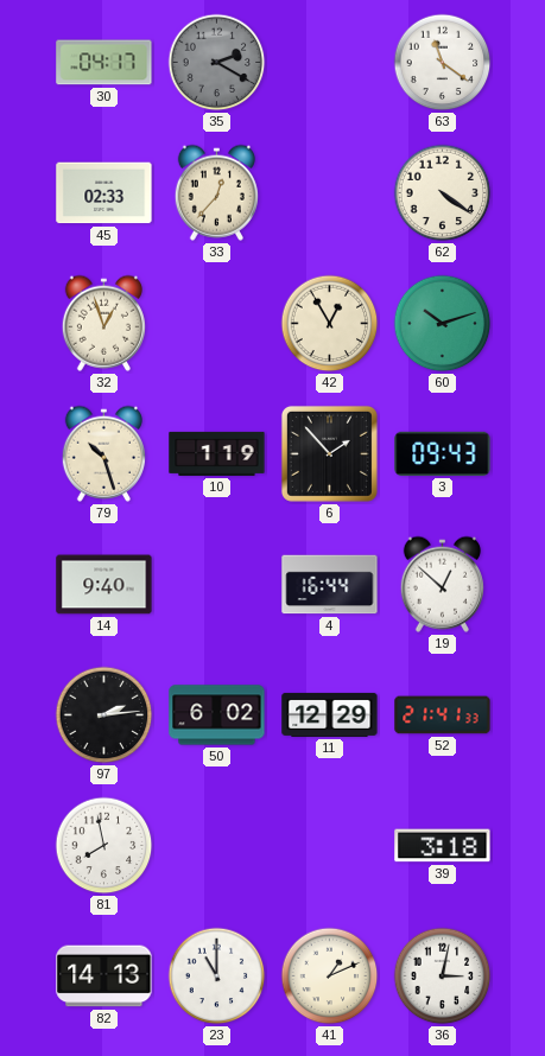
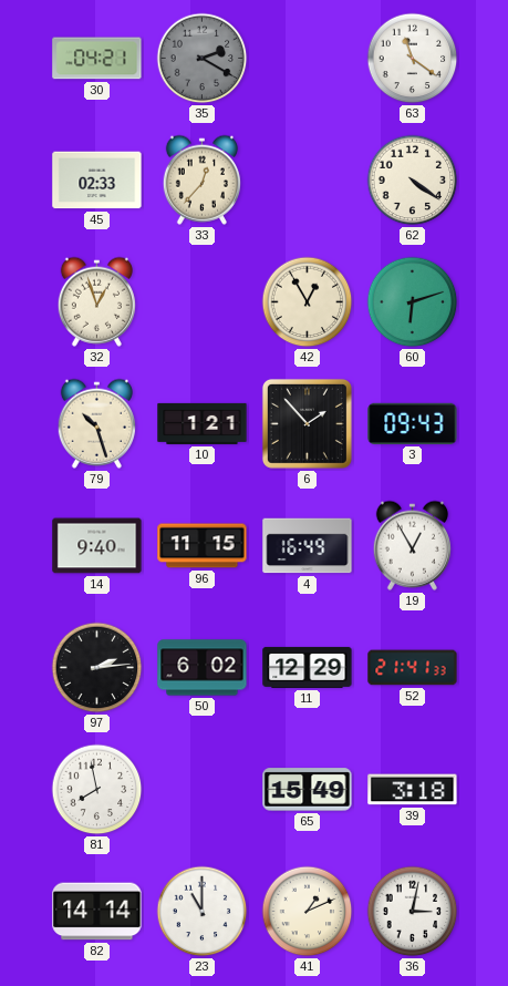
30: 04:17 -> 04:21 (97, 59)
60: 10:12 -> 6:12 (413, 302)
10: 1:19 -> 1:21 (203, 423)
96: none -> 11:15 (203, 546)
4: 16:44 -> 16:49 (308, 546)
19: 12:52 -> 12:55 (412, 545)
65: none -> 15:49 (308, 790)
82: 14:13 -> 14:14 (97, 912)
